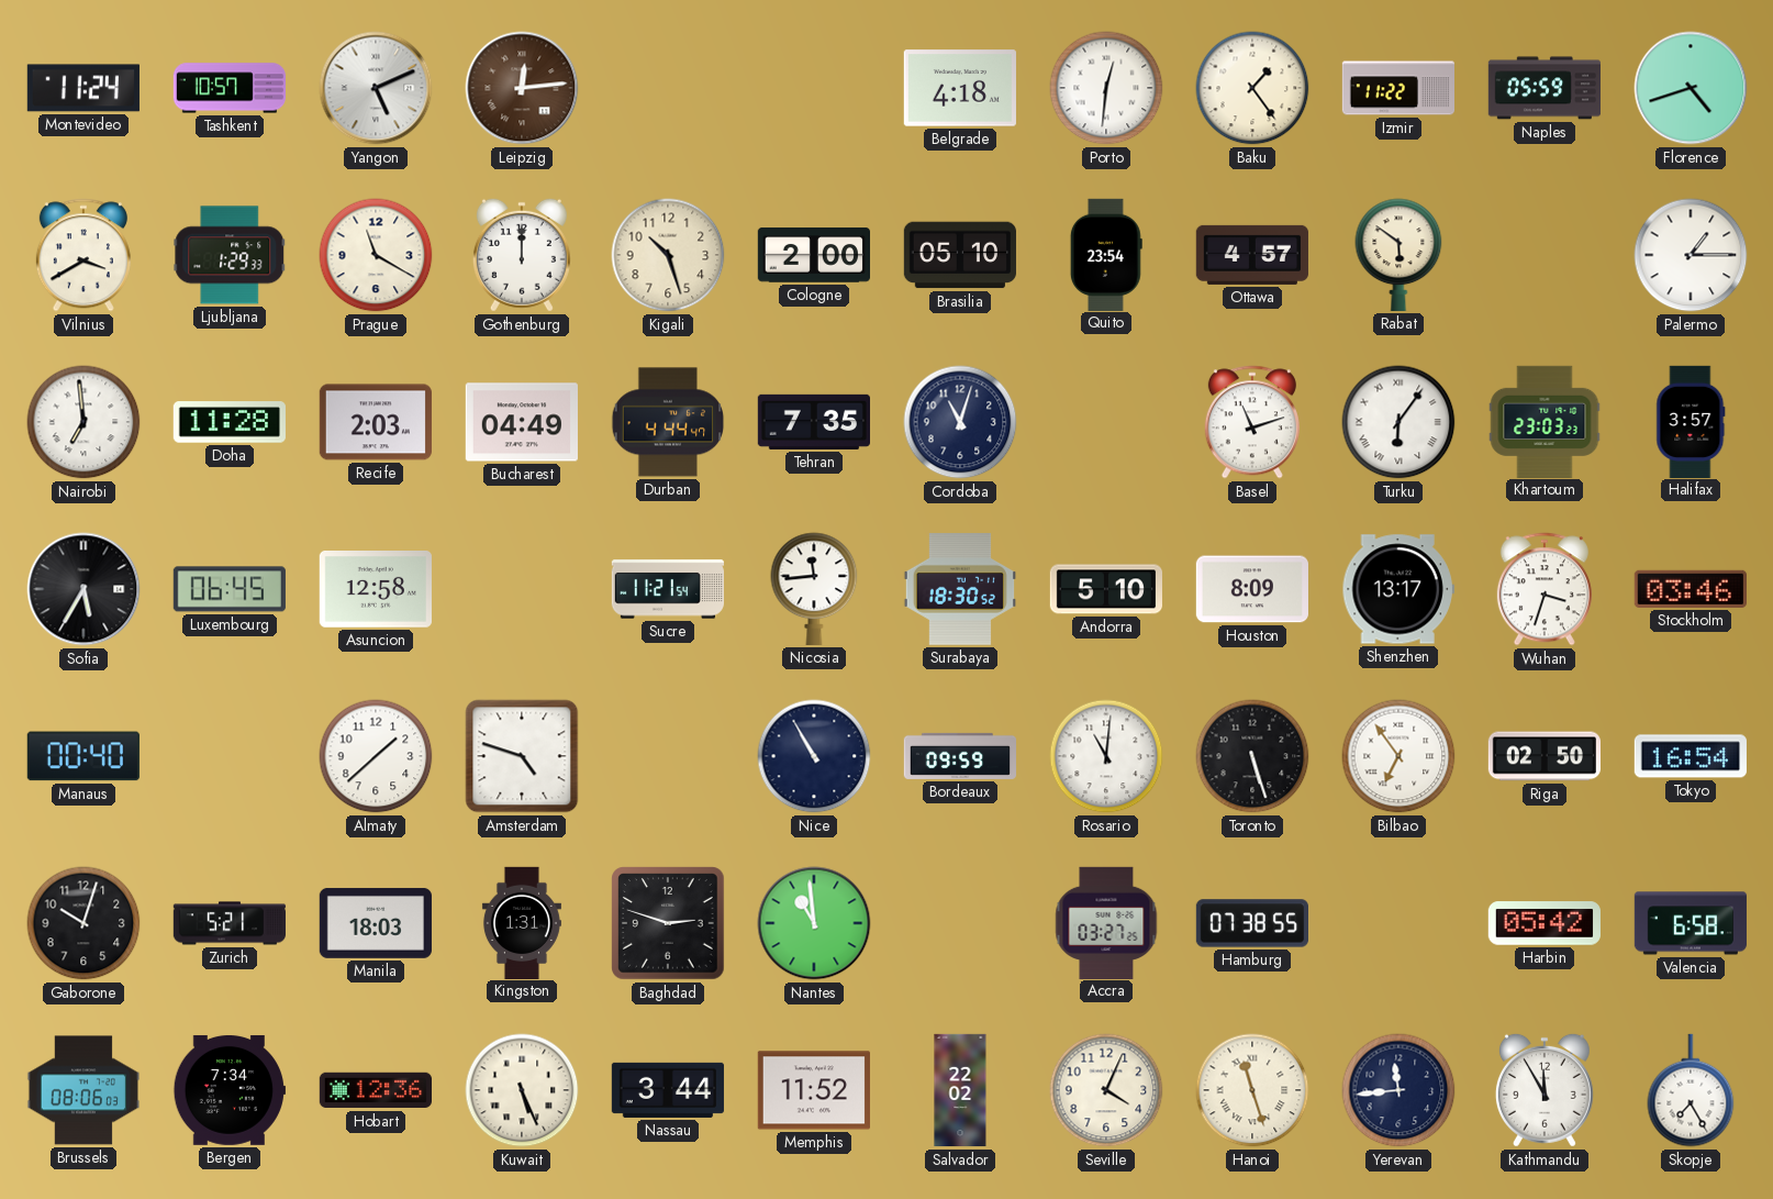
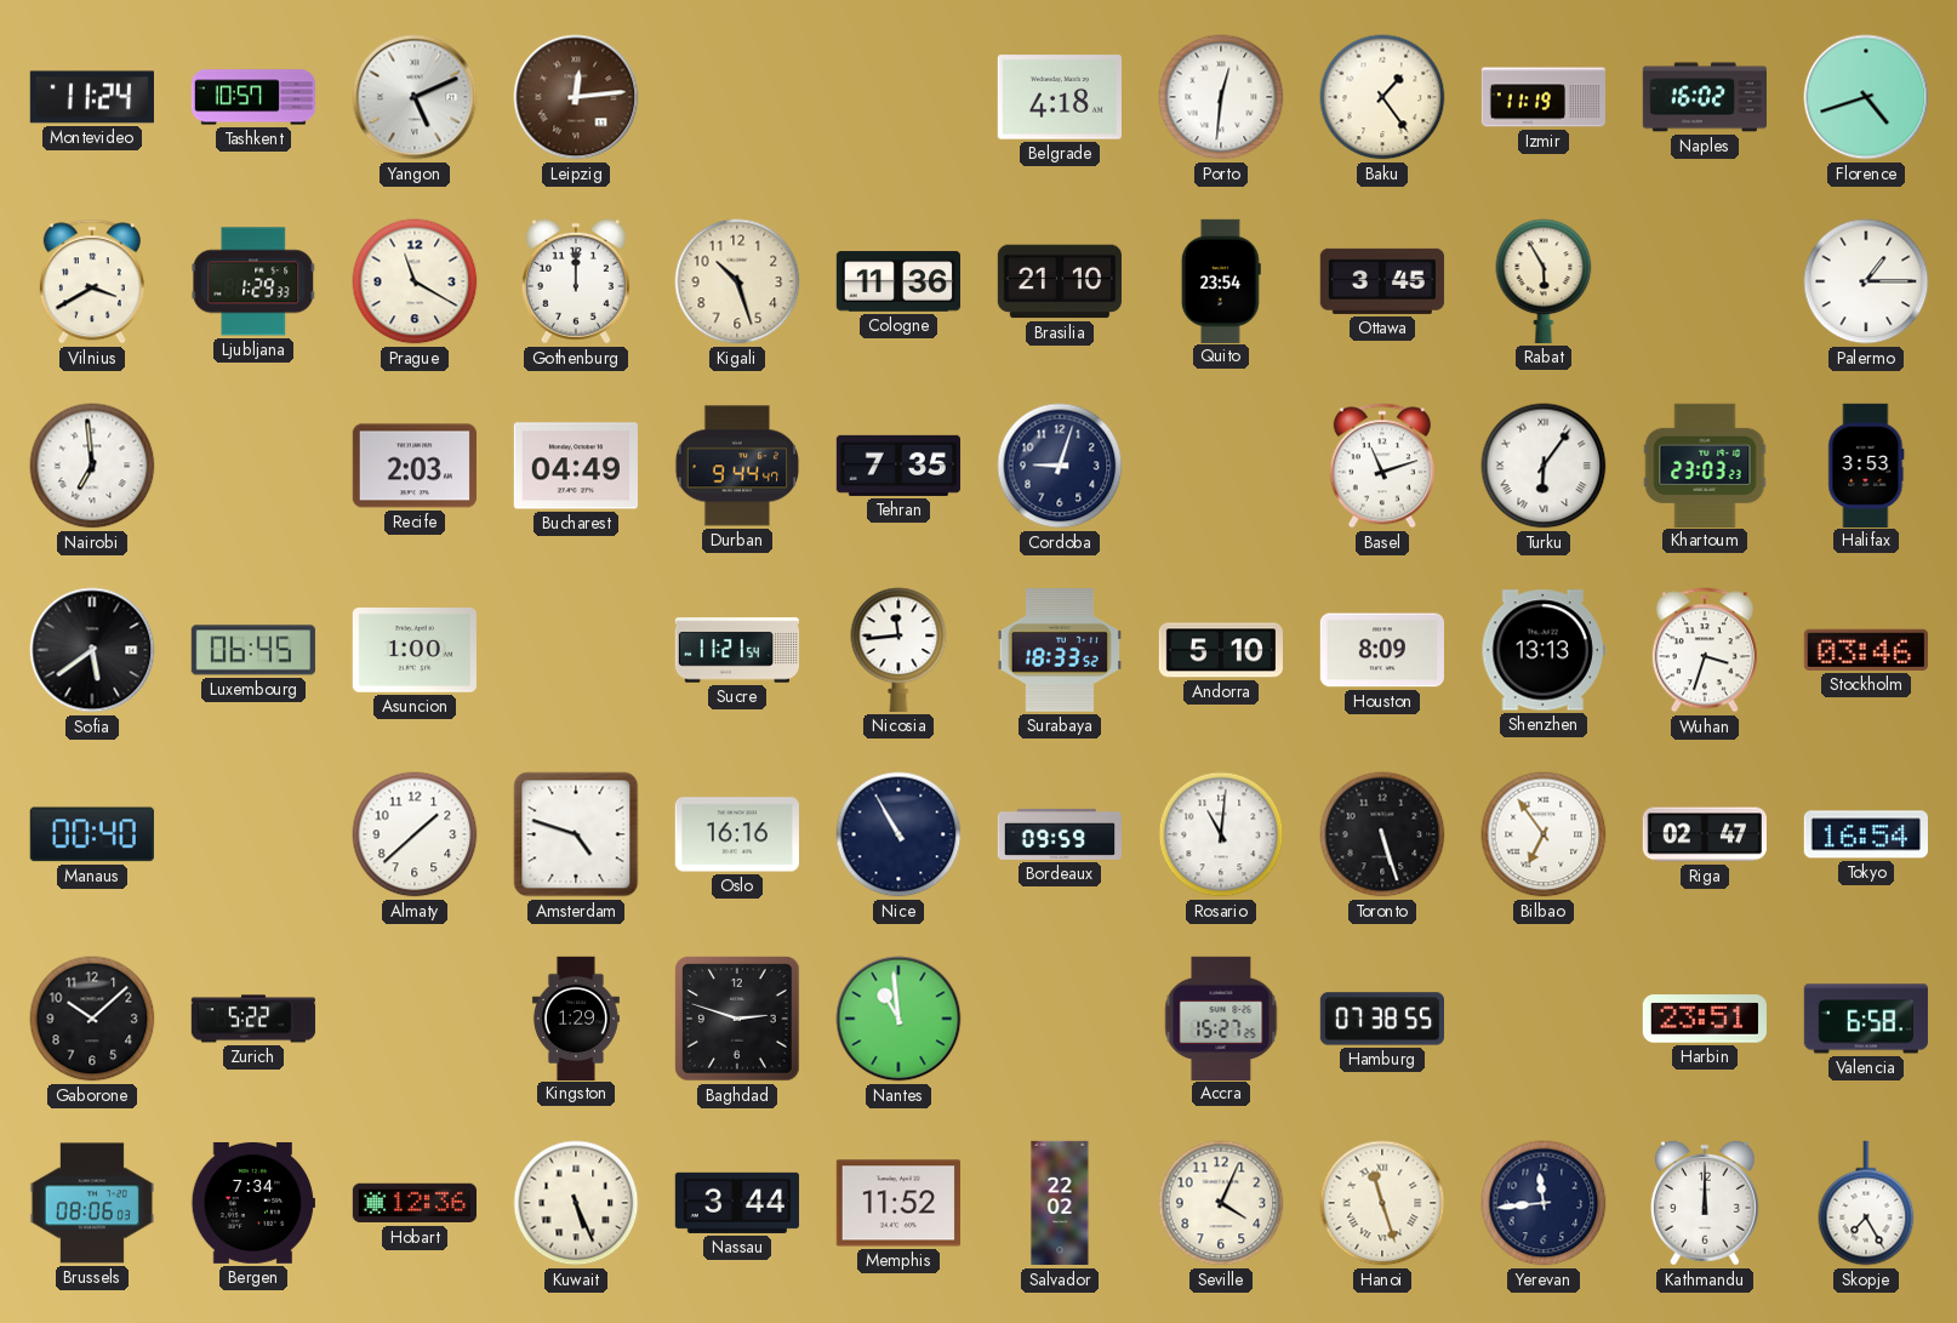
Izmir: 11:22 -> 11:19 (1542, 97)
Naples: 05:59 -> 16:02 (1704, 97)
Cologne: 2:00 -> 11:36 (897, 281)
Brasilia: 05:10 -> 21:10 (1059, 281)
Ottawa: 4:57 -> 3:45 (1382, 281)
Rabat: 5:51 -> 5:55 (1544, 281)
Doha: 11:28 -> none (230, 422)
Durban: 4:44 -> 9:44 (737, 466)
Cordoba: 11:03 -> 9:03 (1060, 466)
Halifax: 3:57 -> 3:53 (1866, 464)
Sofia: 5:35 -> 5:39 (92, 650)
Asuncion: 12:58 -> 1:00 (415, 651)
Surabaya: 18:30 -> 18:33 (1060, 650)
Shenzhen: 13:17 -> 13:13 (1544, 650)
Oslo: none -> 16:16 (737, 834)
Riga: 02:50 -> 02:47 (1704, 834)
Gaborone: 10:03 -> 10:08 (92, 1019)
Zurich: 5:21 -> 5:22 (252, 1019)
Manila: 18:03 -> none (376, 923)
Kingston: 1:31 -> 1:29 (576, 1017)
Accra: 03:27 -> 15:27 (1221, 1017)
Harbin: 05:42 -> 23:51 (1705, 1019)
Kathmandu: 11:55 -> 12:00 (1705, 1203)
